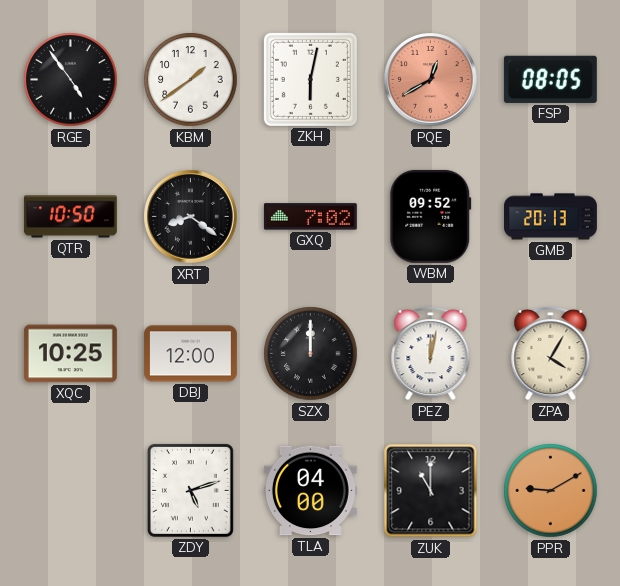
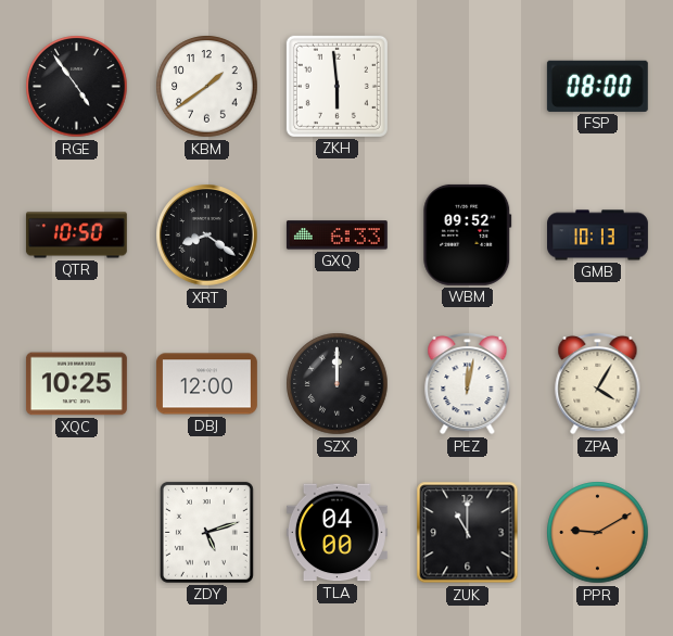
ZKH: 6:02 -> 5:59 (336, 86)
PQE: 12:40 -> none (431, 80)
FSP: 08:05 -> 08:00 (597, 86)
GXQ: 7:02 -> 6:33 (336, 236)
GMB: 20:13 -> 10:13 (598, 236)
